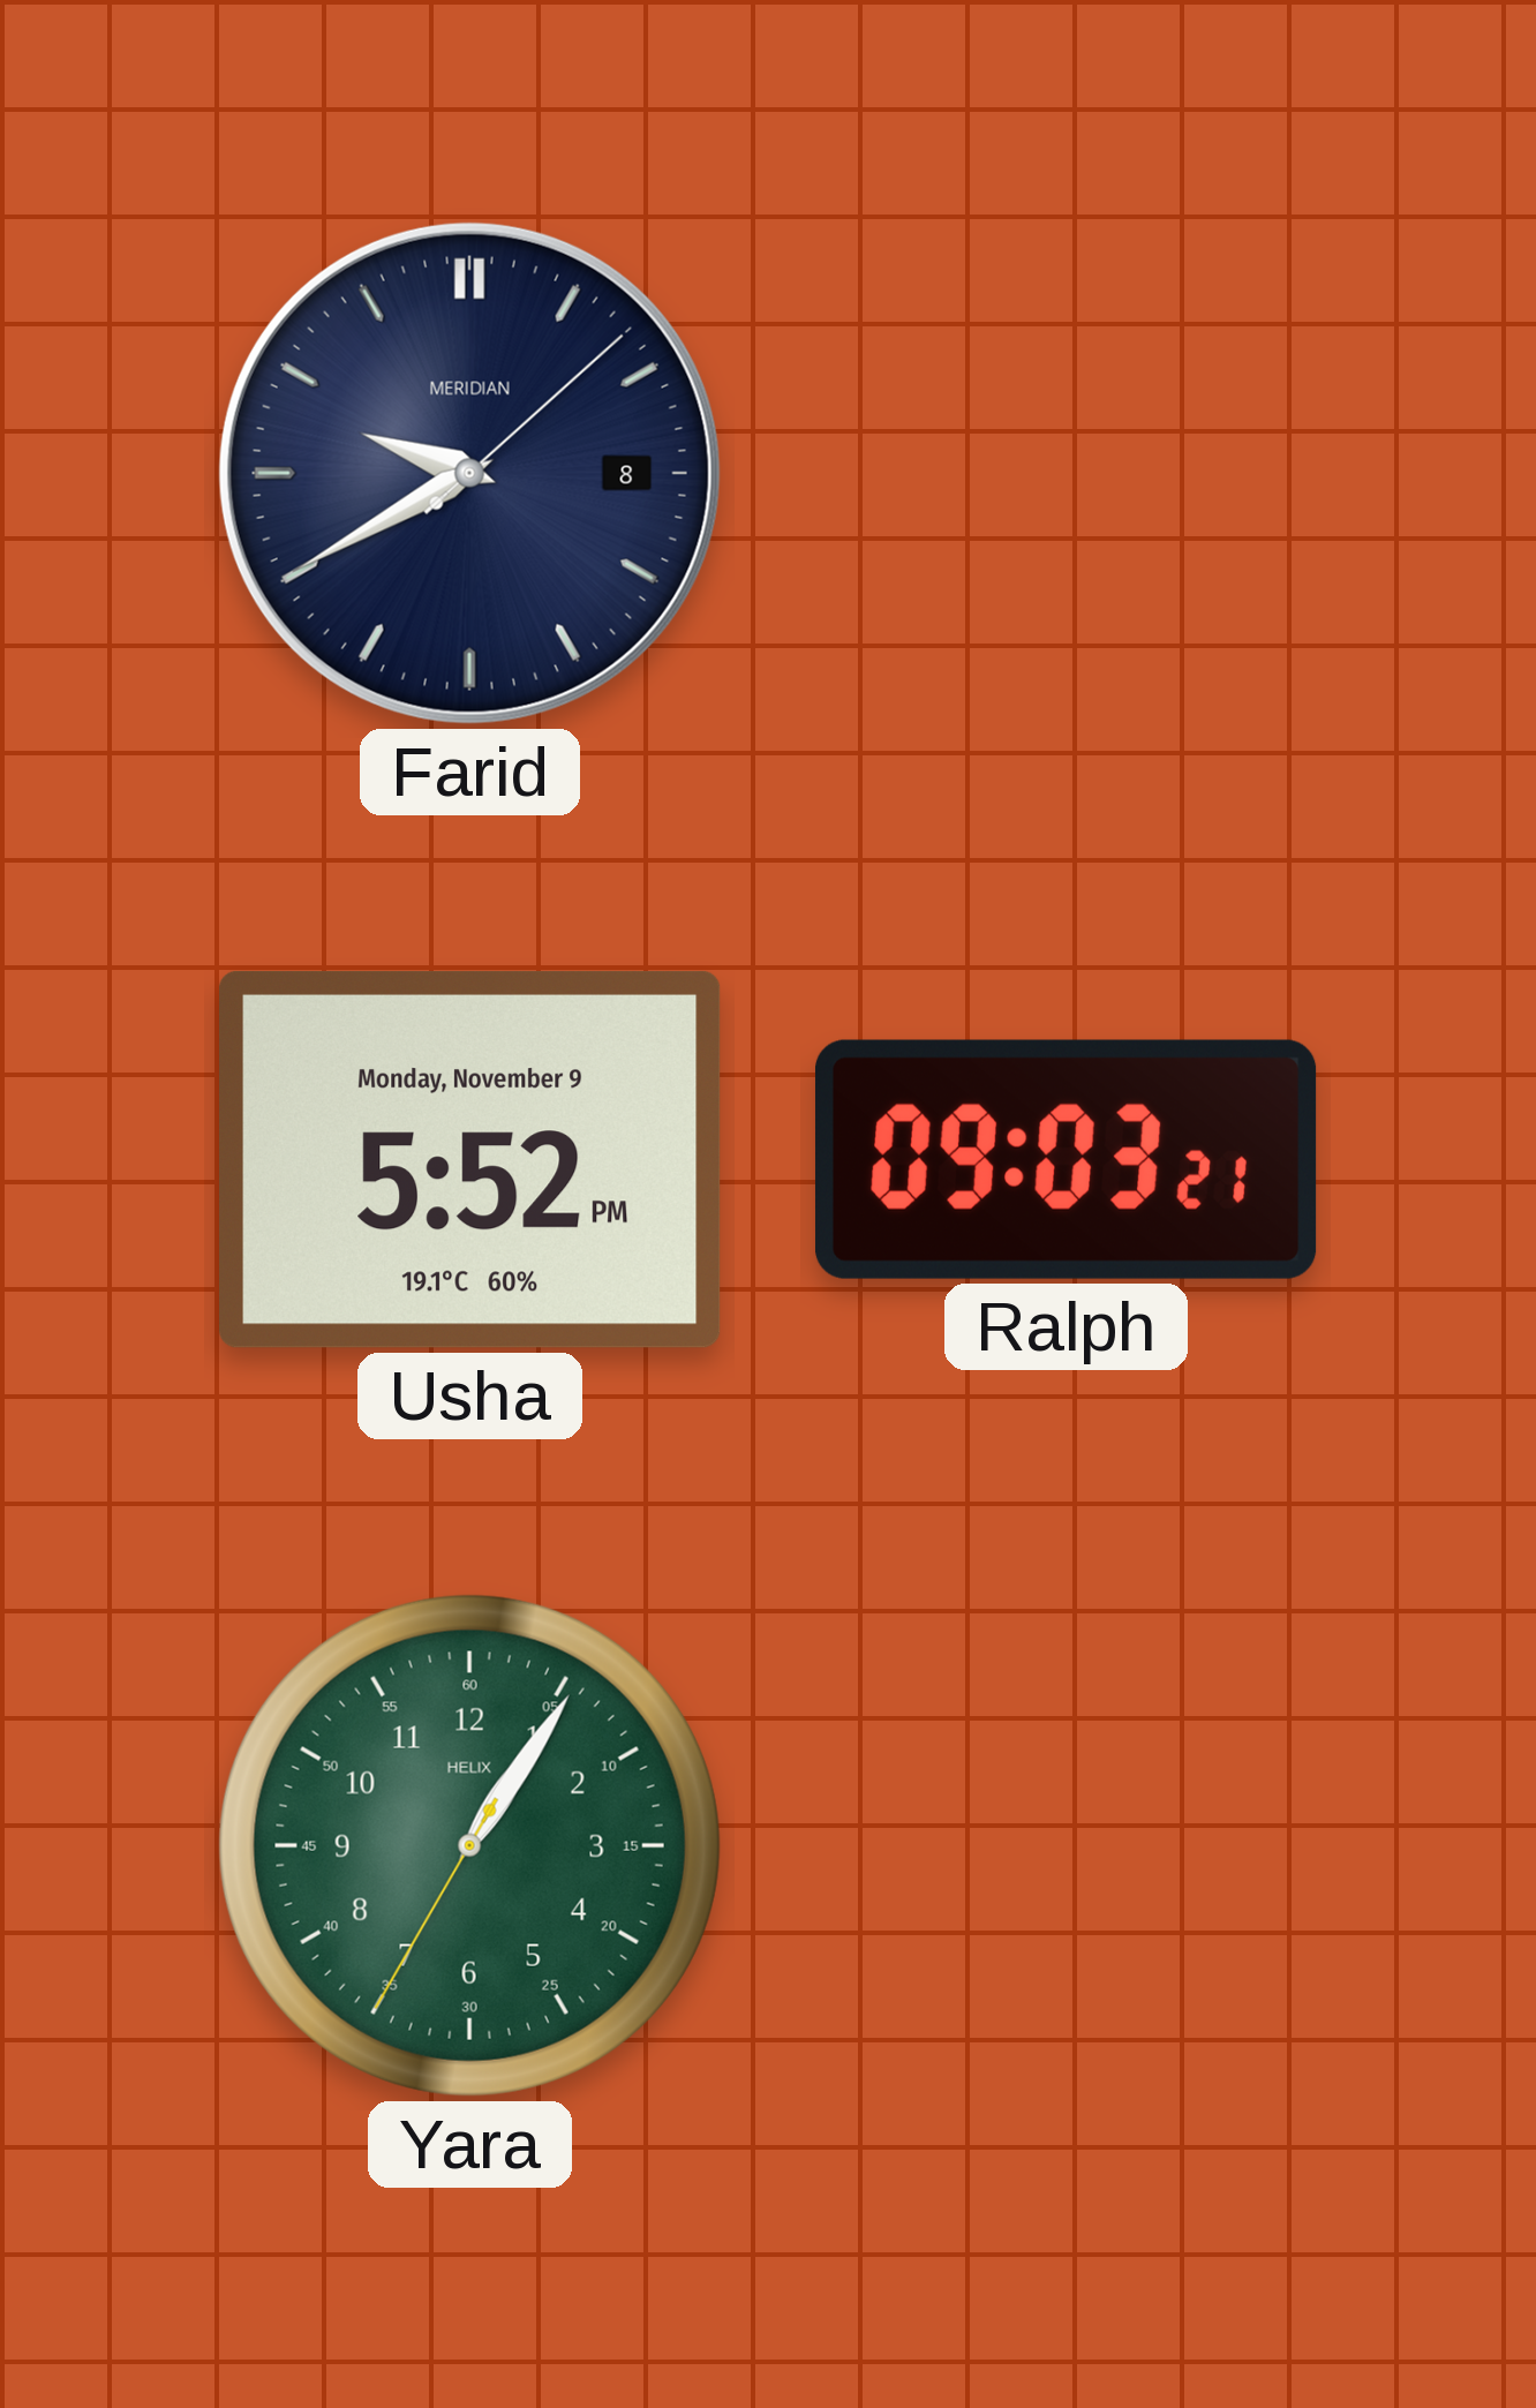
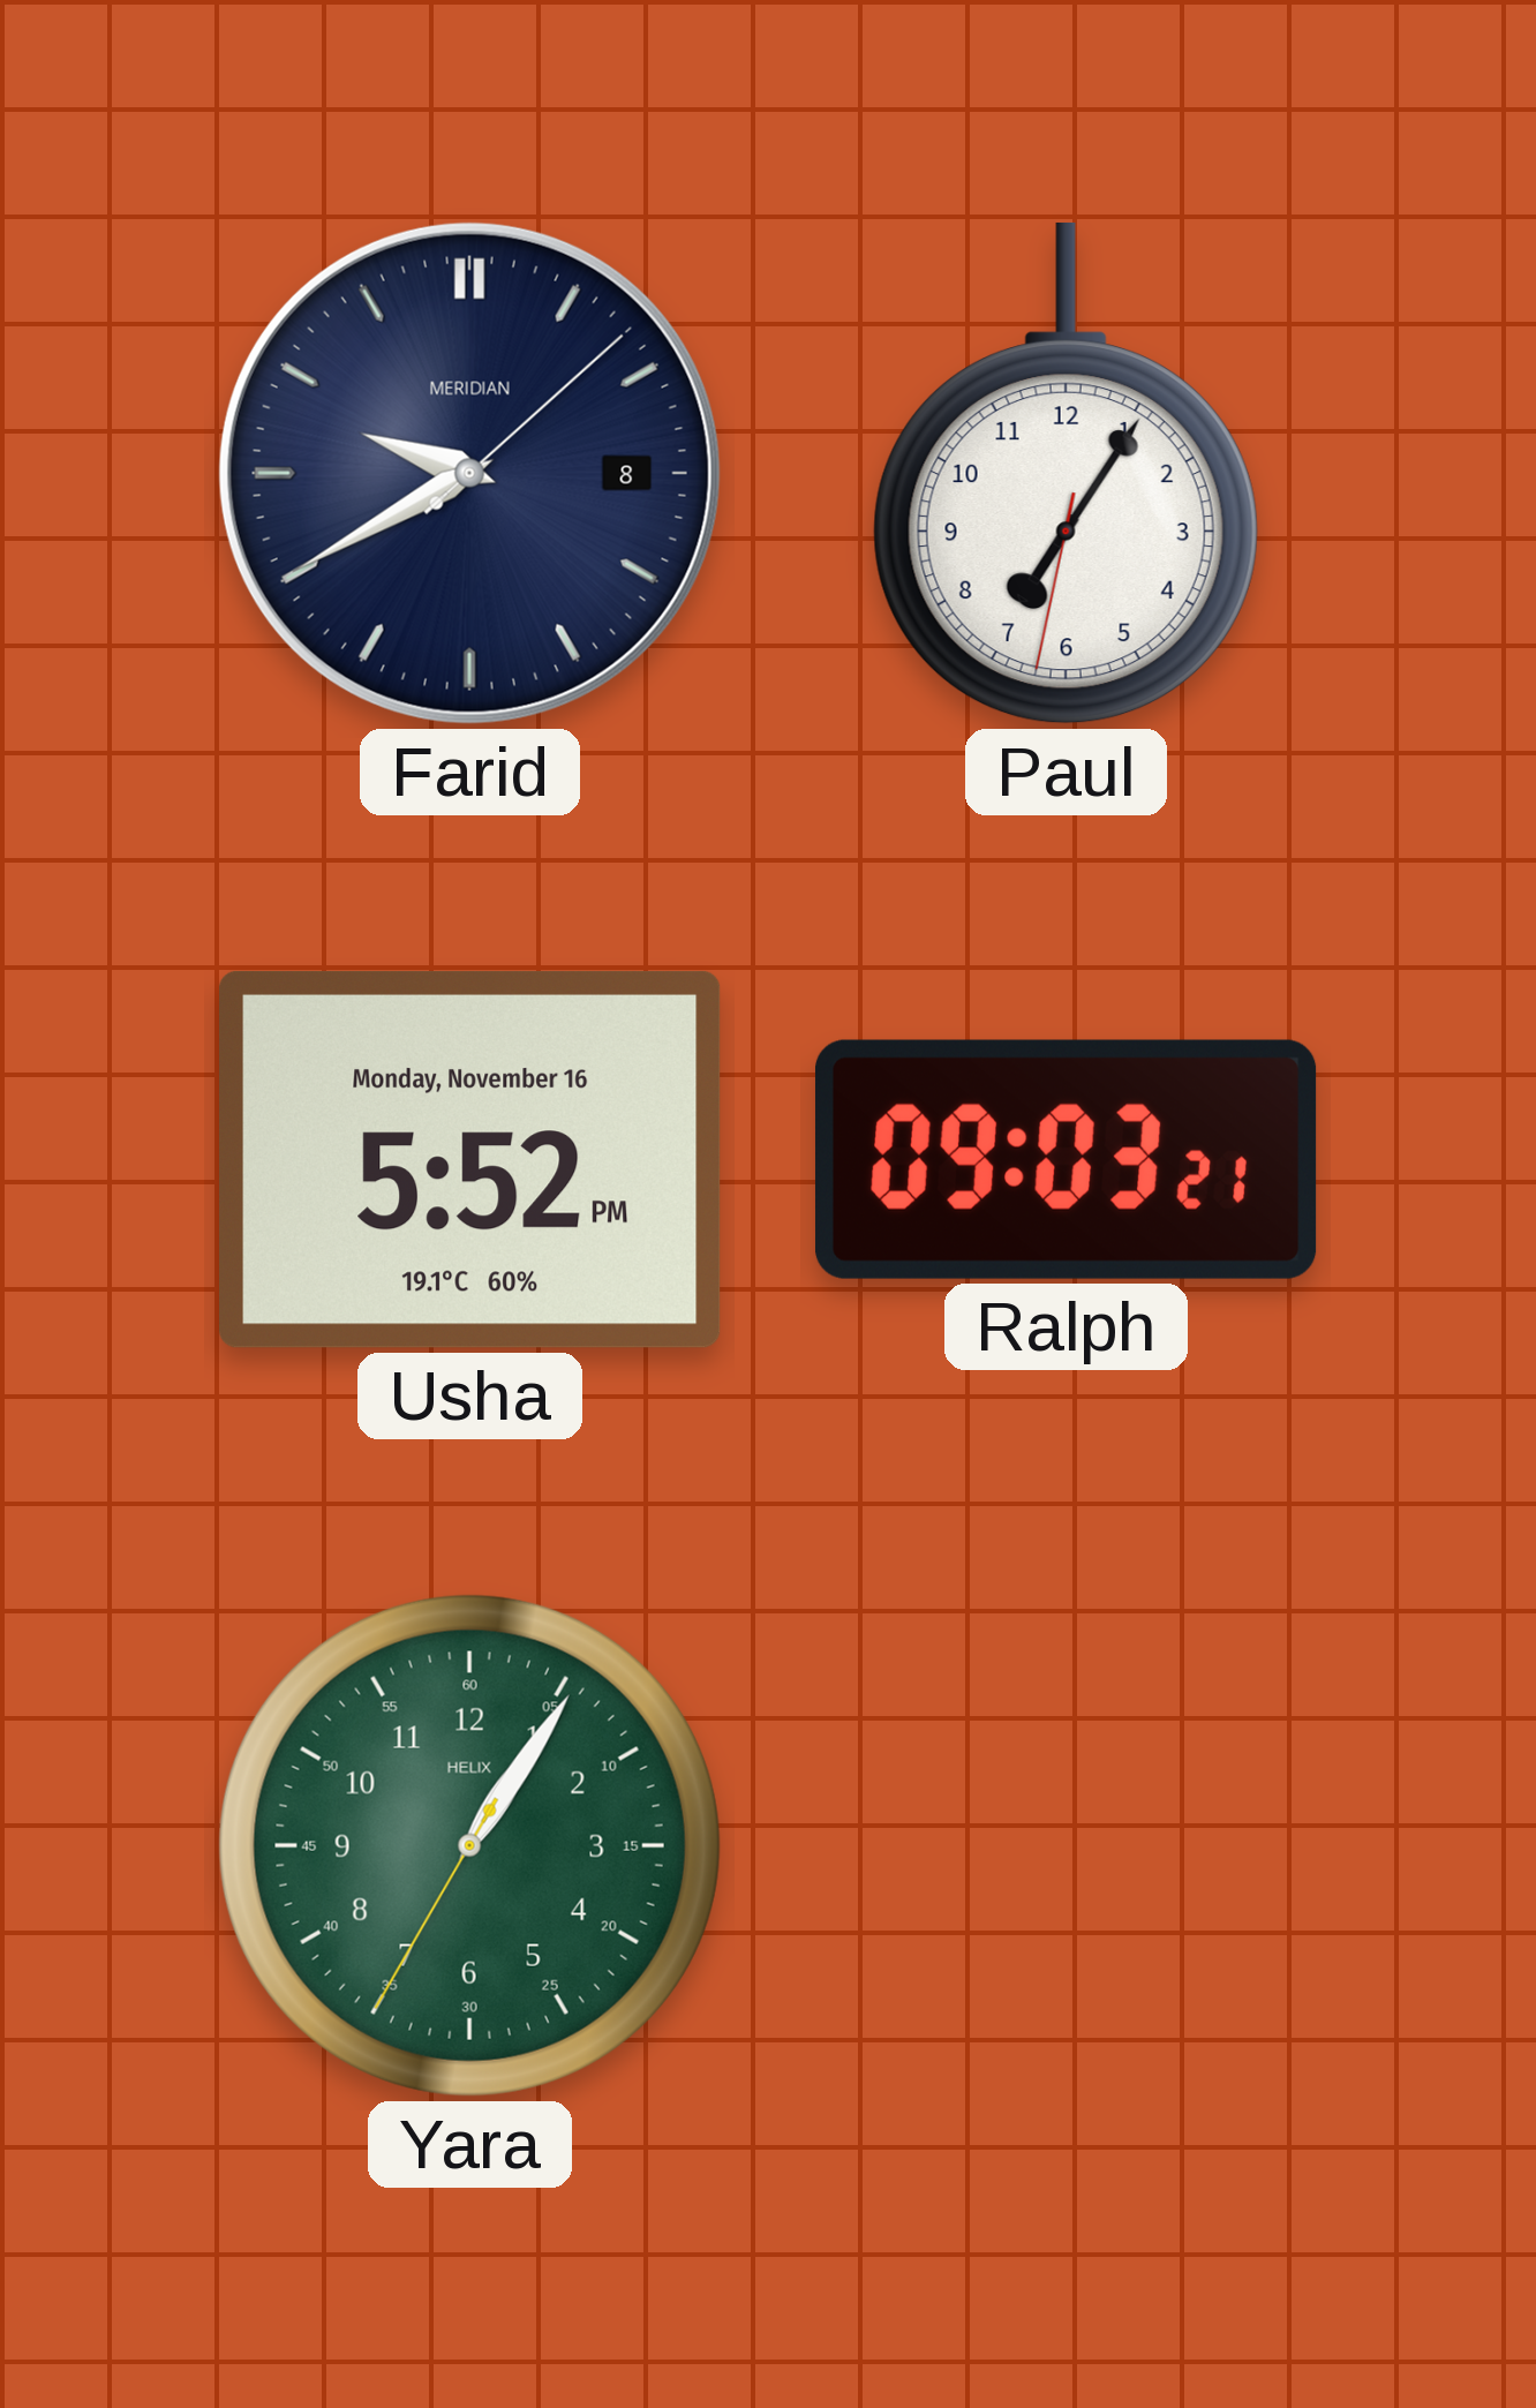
Paul: none -> 7:05 (1066, 473)
Usha date: Monday, November 9 -> Monday, November 16 (470, 1159)
